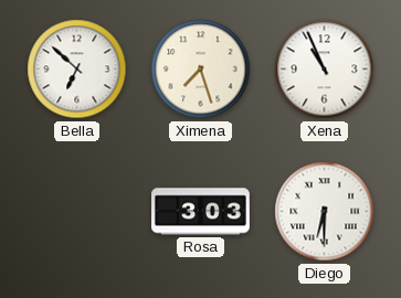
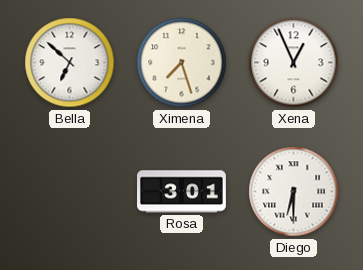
Xena: 10:56 -> 12:56 (294, 63)
Rosa: 3:03 -> 3:01 (182, 192)
